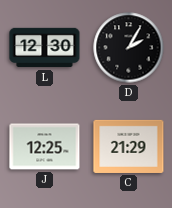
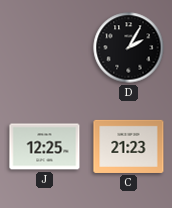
L: 12:30 -> none (45, 48)
C: 21:29 -> 21:23 (129, 146)
